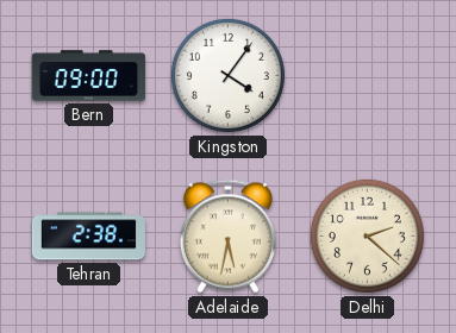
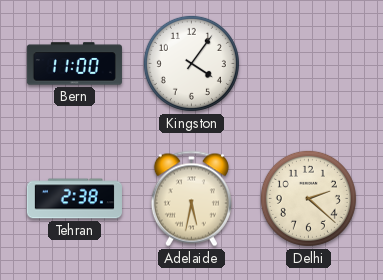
Bern: 09:00 -> 11:00 (74, 64)
